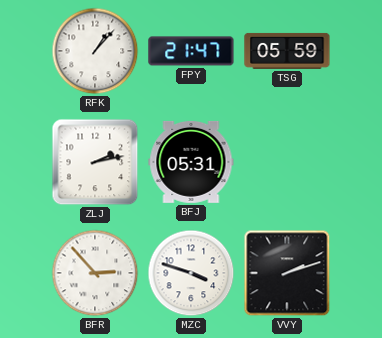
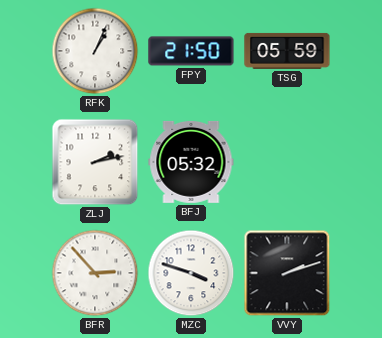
RFK: 1:07 -> 1:04 (95, 51)
FPY: 21:47 -> 21:50 (191, 51)
BFJ: 05:31 -> 05:32 (191, 162)
